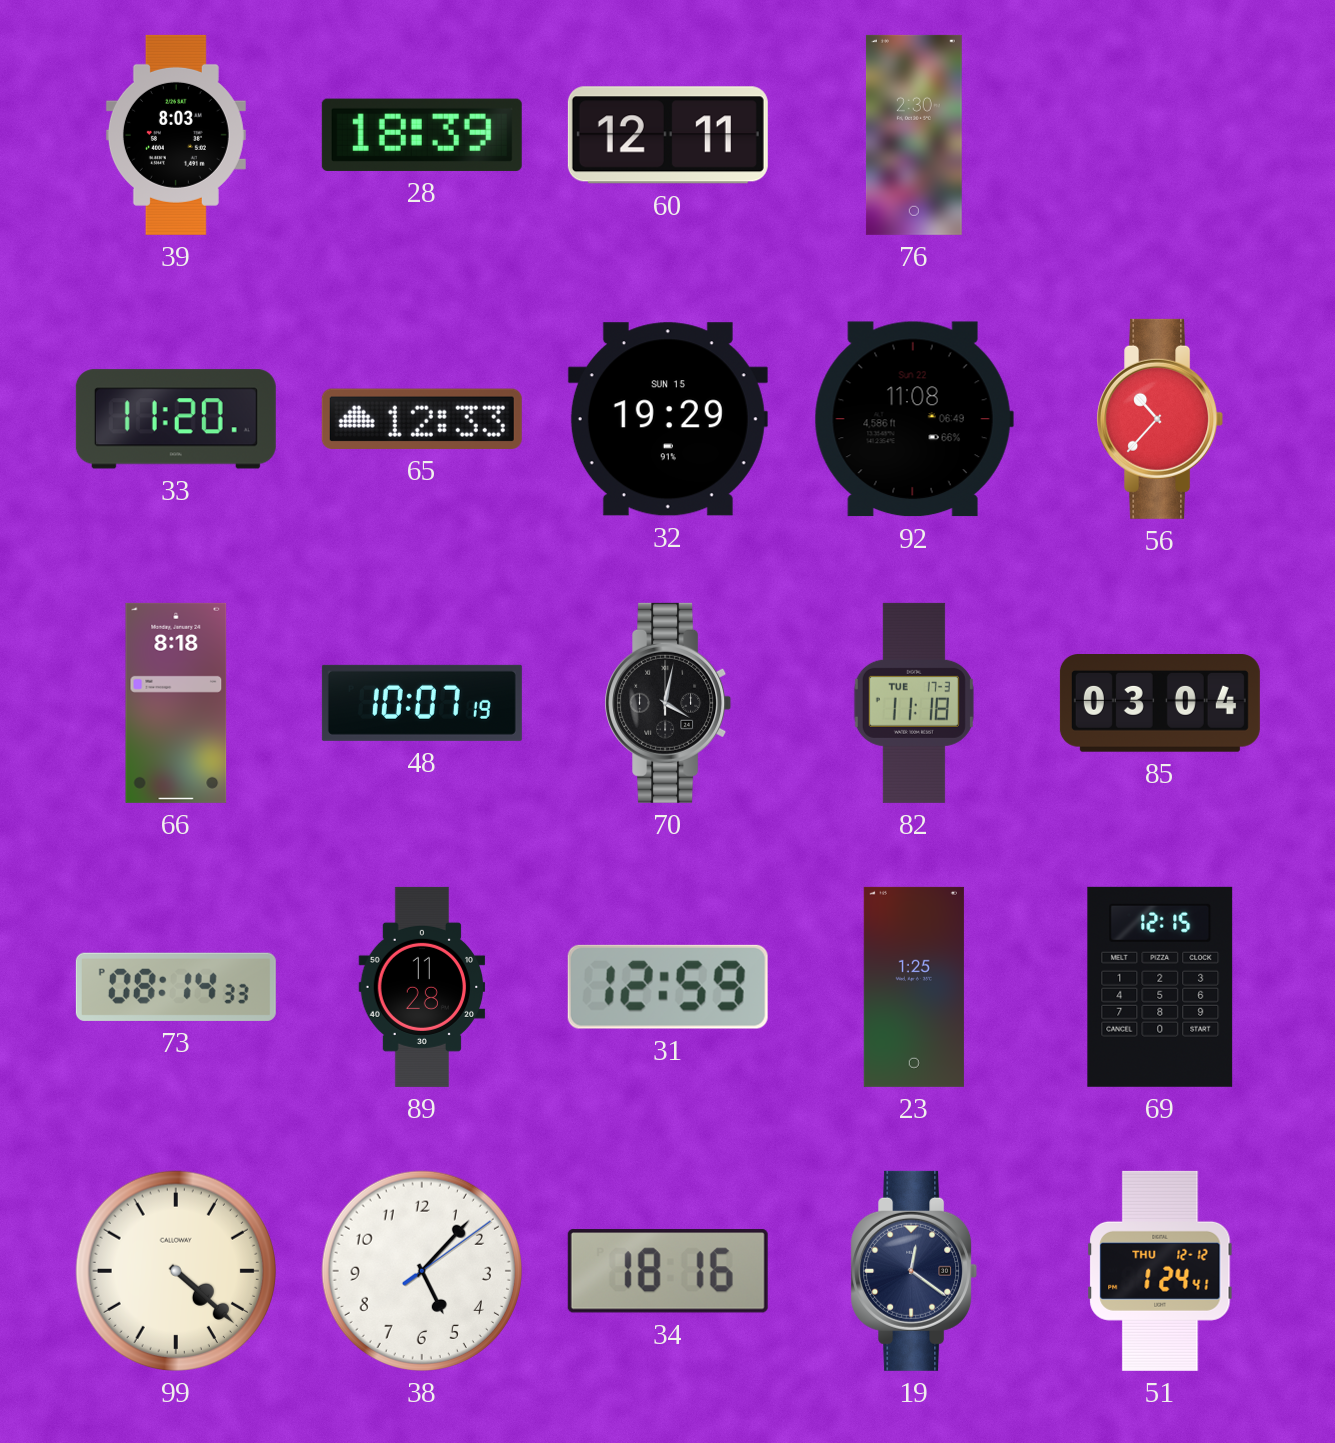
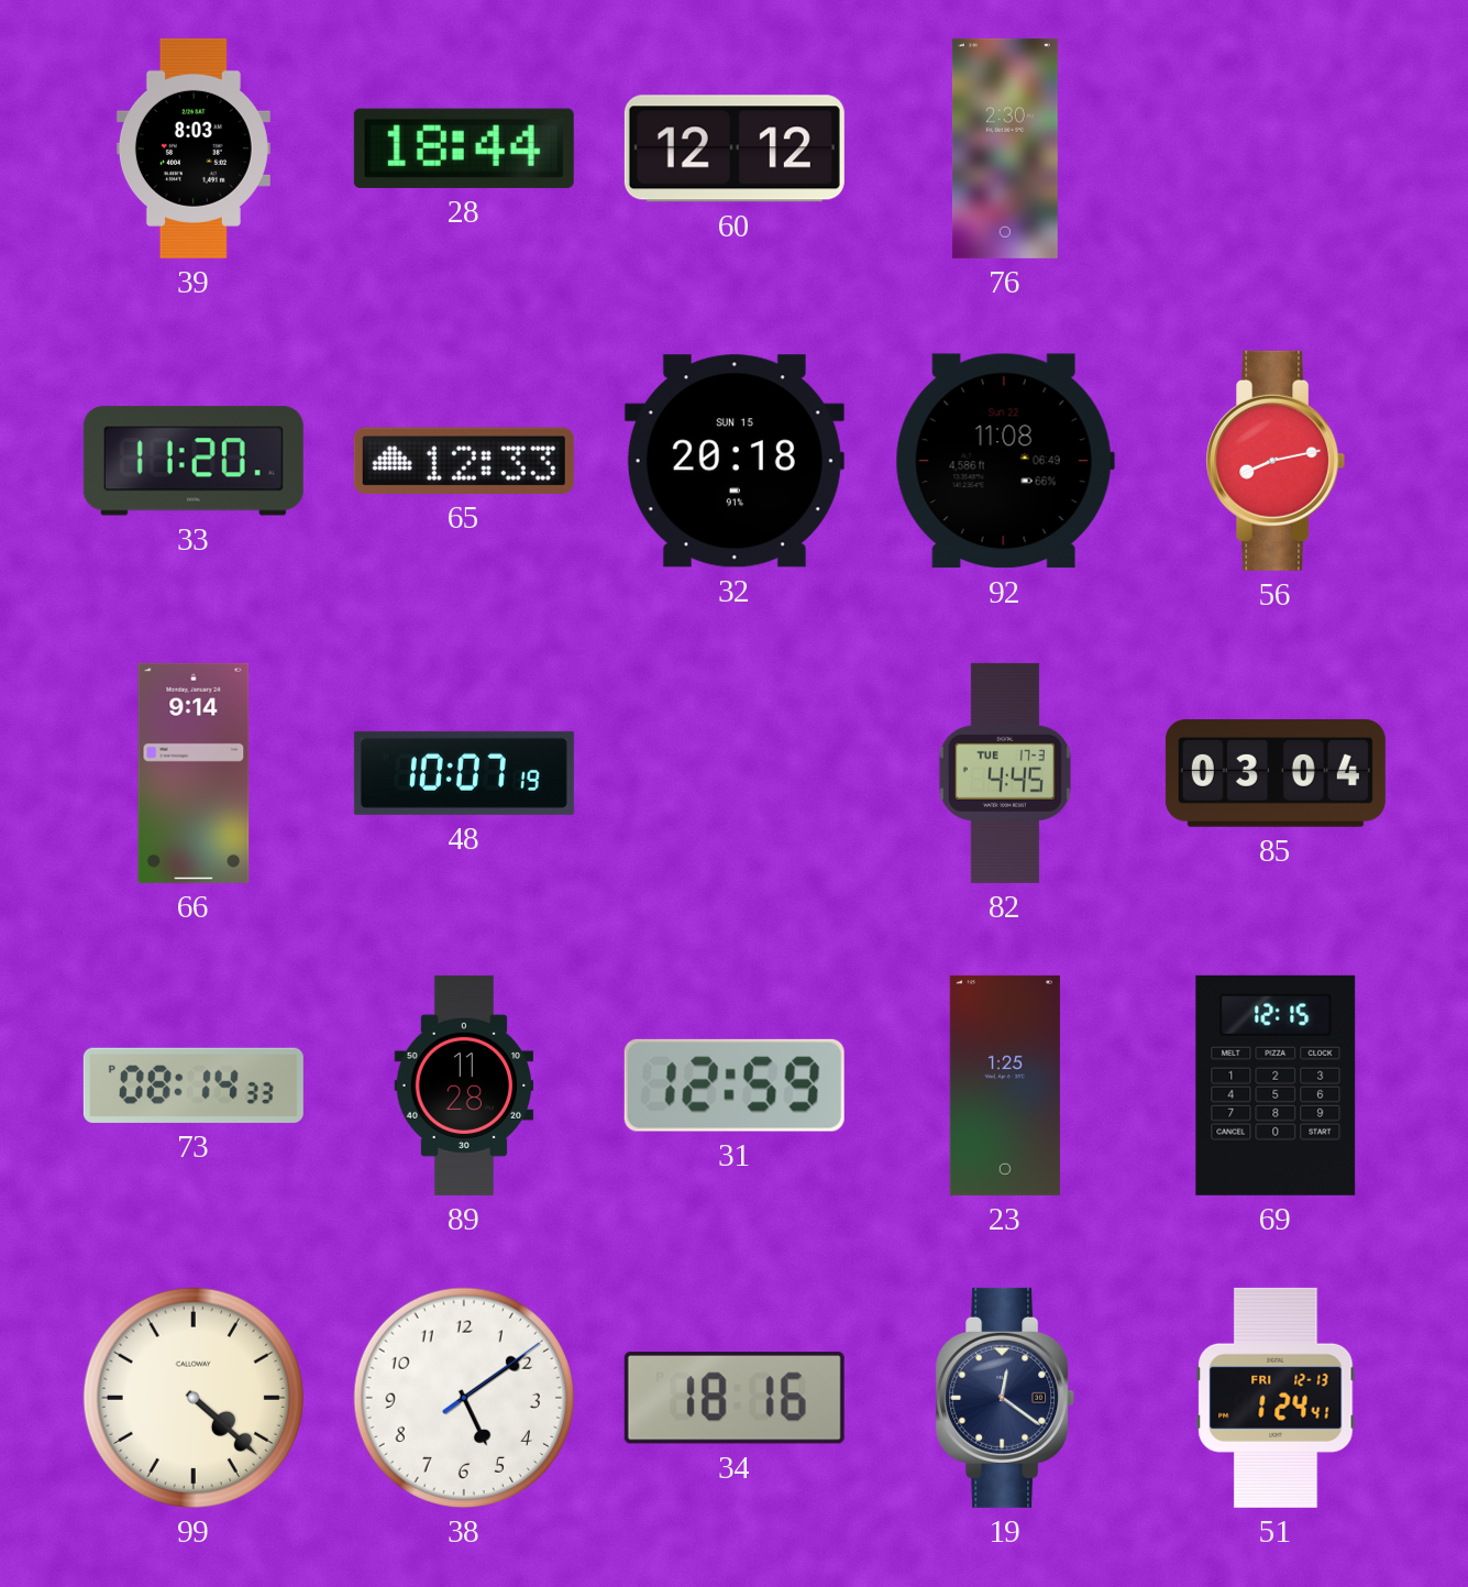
28: 18:39 -> 18:44 (464, 148)
60: 12:11 -> 12:12 (735, 148)
32: 19:29 -> 20:18 (735, 461)
56: 10:37 -> 8:13 (1276, 461)
66: 8:18 -> 9:14 (194, 773)
70: 4:02 -> none (668, 703)
82: 11:18 -> 4:45 (1005, 773)
38: 5:07 -> 5:09 (464, 1398)
51 date: THU 12-12 -> FRI 12-13 (1276, 1398)
